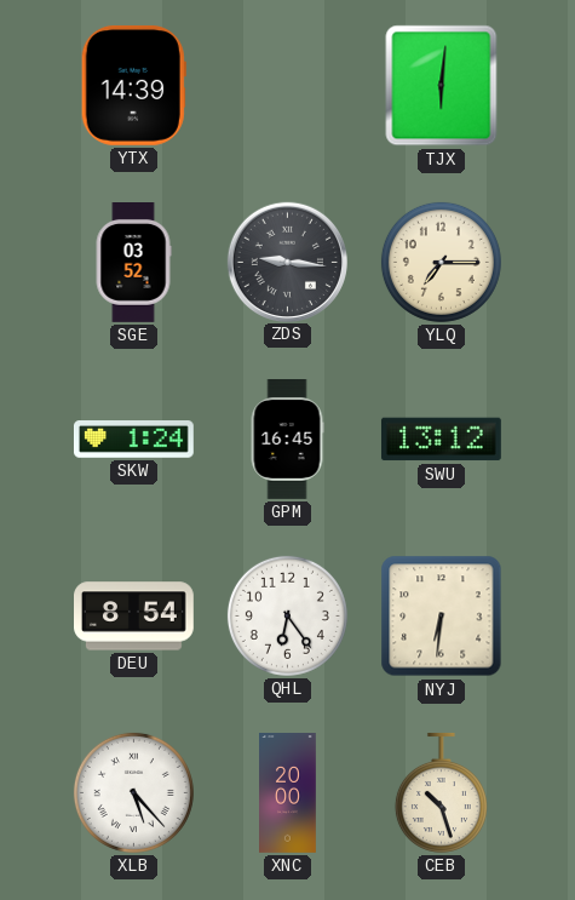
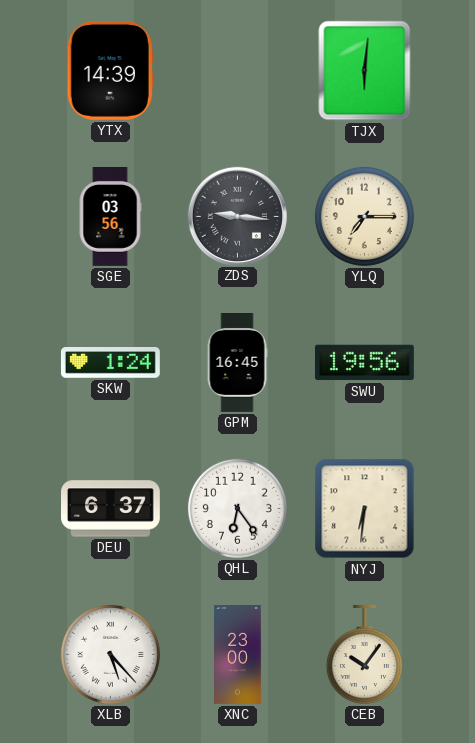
SGE: 03:52 -> 03:56 (110, 217)
SWU: 13:12 -> 19:56 (364, 363)
DEU: 8:54 -> 6:37 (111, 509)
XNC: 20:00 -> 23:00 (238, 655)
CEB: 10:27 -> 10:06 (364, 654)
